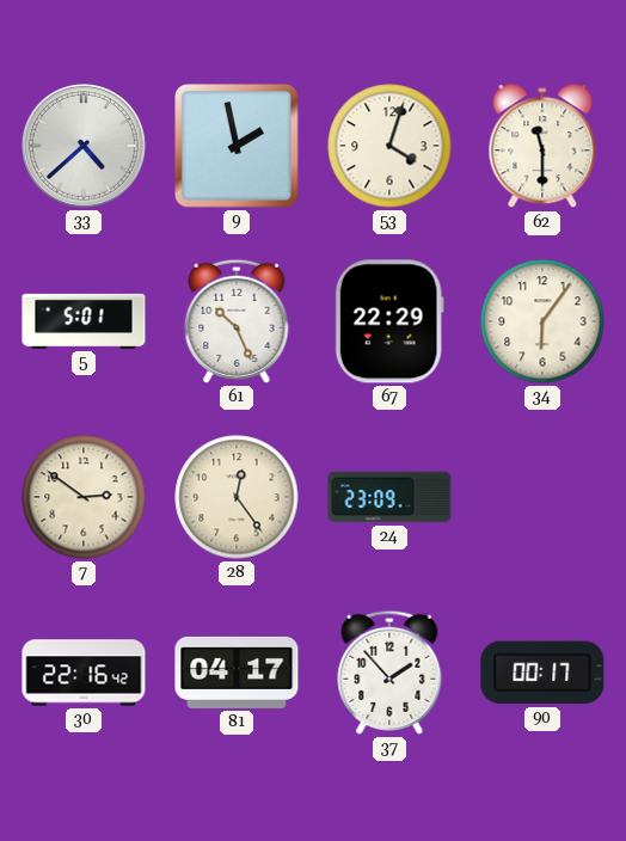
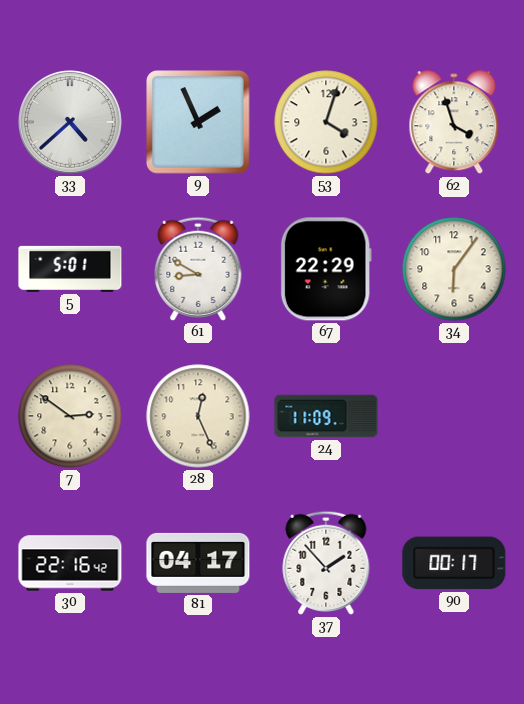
9: 1:58 -> 1:56 (198, 122)
62: 11:30 -> 3:57 (454, 123)
61: 10:26 -> 8:50 (198, 269)
28: 12:24 -> 12:26 (198, 416)
24: 23:09 -> 11:09 (326, 416)
